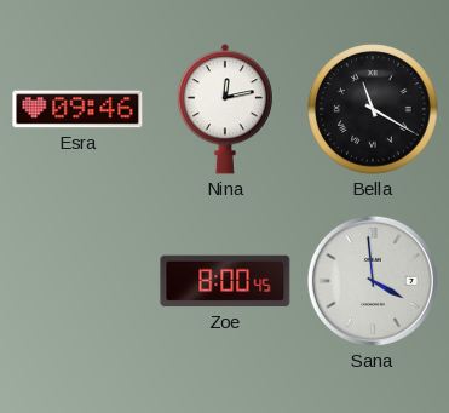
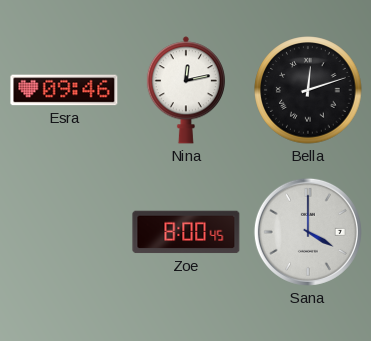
Bella: 11:20 -> 12:12 (308, 90)
Sana: 3:59 -> 4:00 (308, 232)
